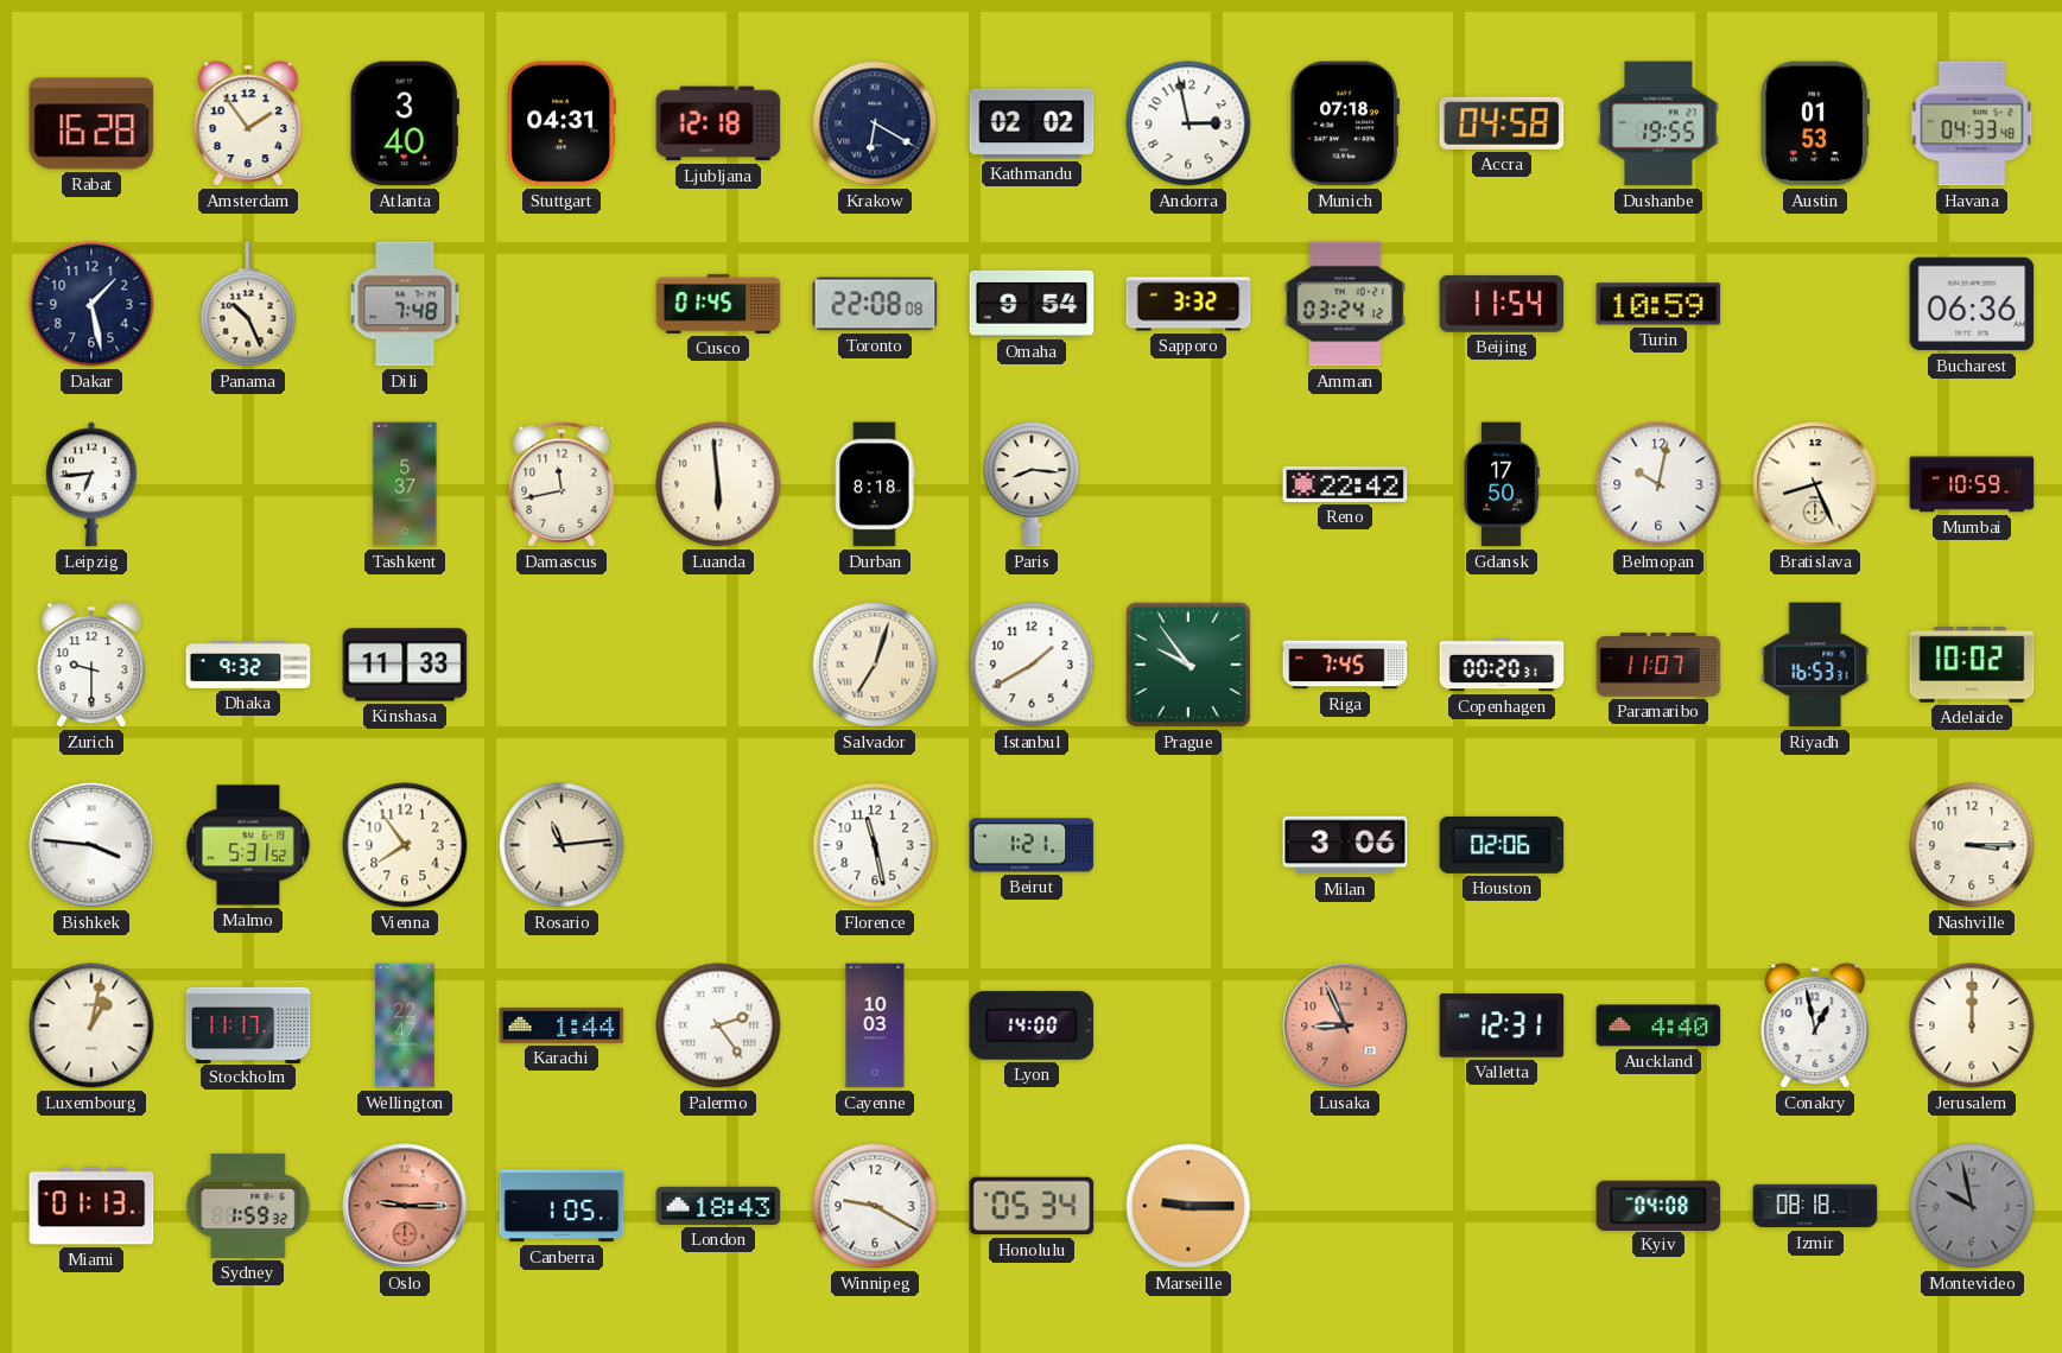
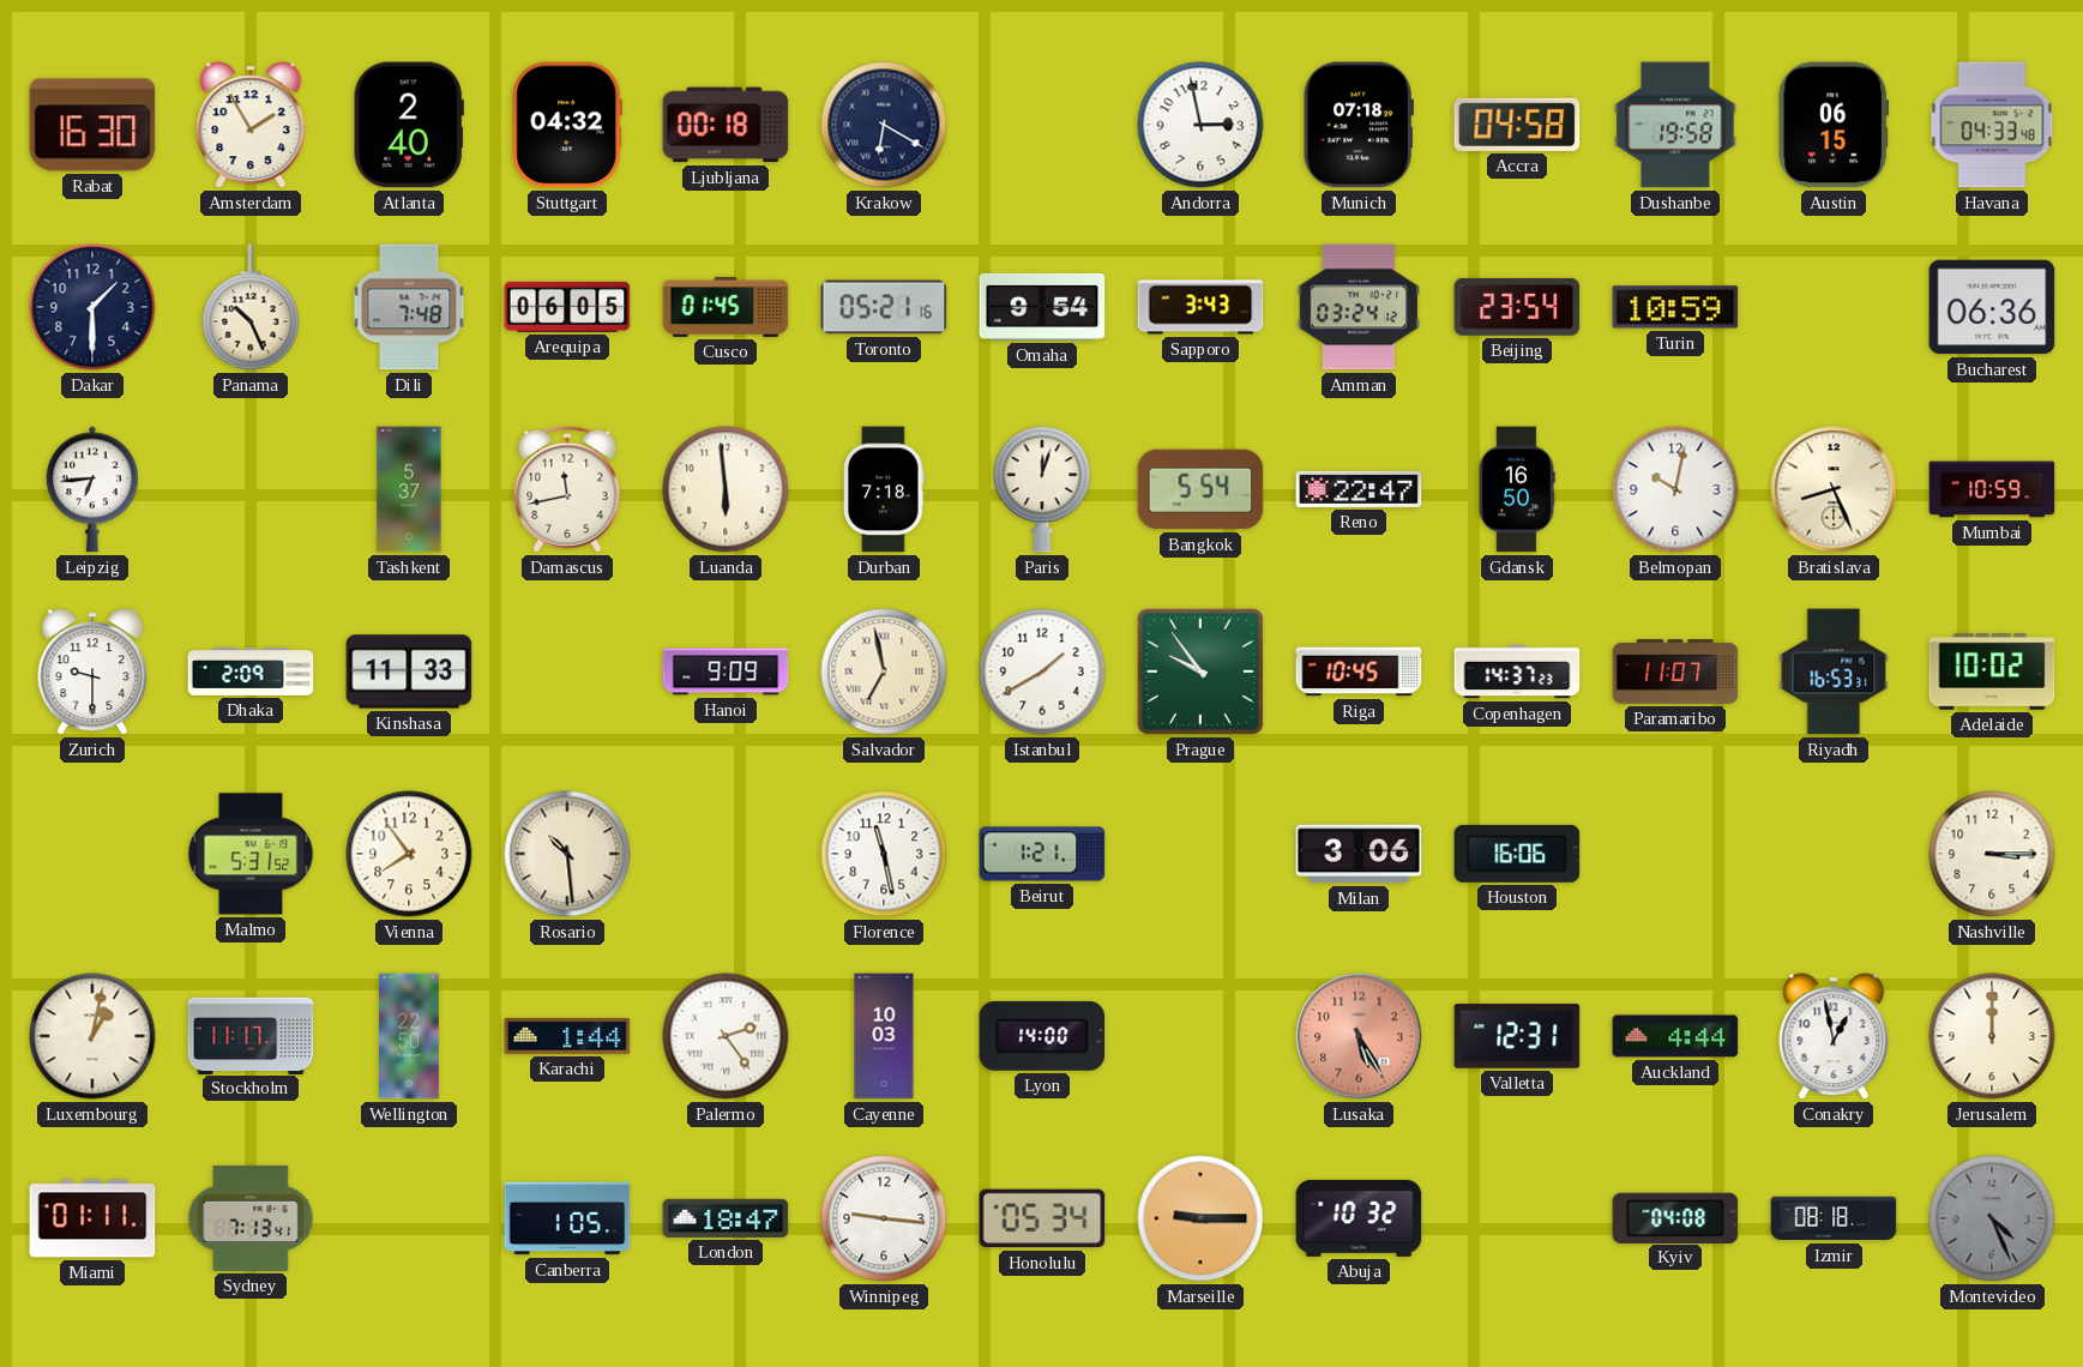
Rabat: 16:28 -> 16:30 (92, 125)
Amsterdam: 1:54 -> 1:55 (251, 125)
Atlanta: 3:40 -> 2:40 (409, 125)
Stuttgart: 04:31 -> 04:32 (567, 125)
Ljubljana: 12:18 -> 00:18 (726, 125)
Kathmandu: 02:02 -> none (1032, 123)
Dushanbe: 19:55 -> 19:58 (1675, 125)
Austin: 01:53 -> 06:15 (1834, 125)
Dakar: 1:28 -> 1:30 (92, 307)
Arequipa: none -> 06:05 (567, 307)
Toronto: 22:08 -> 05:21 (884, 307)
Sapporo: 3:32 -> 3:43 (1200, 307)
Beijing: 11:54 -> 23:54 (1517, 307)
Durban: 8:18 -> 7:18 (884, 489)
Paris: 8:16 -> 12:03 (1042, 489)
Bangkok: none -> 5:54 (1200, 489)
Reno: 22:42 -> 22:47 (1359, 489)
Gdansk: 17:50 -> 16:50 (1517, 489)
Dhaka: 9:32 -> 2:09 (251, 672)
Hanoi: none -> 9:09 (726, 672)
Salvador: 7:03 -> 6:58 (884, 672)
Riga: 7:45 -> 10:45 (1359, 672)
Copenhagen: 00:20 -> 14:37 (1517, 672)
Bishkek: 3:46 -> none (91, 845)
Rosario: 11:14 -> 10:29 (567, 854)
Houston: 02:06 -> 16:06 (1517, 854)
Wellington: 22:47 -> 22:50 (410, 1036)
Lusaka: 8:56 -> 5:25 (1359, 1036)
Auckland: 4:40 -> 4:44 (1675, 1036)
Miami: 01:13 -> 01:11 (92, 1218)
Sydney: 1:59 -> 7:13 (251, 1218)
Oslo: 9:15 -> none (405, 1206)
London: 18:43 -> 18:47 (726, 1218)
Winnipeg: 9:20 -> 9:16 (884, 1218)
Abuja: none -> 10:32 (1359, 1218)
Montevideo: 9:58 -> 4:26 (1992, 1218)
